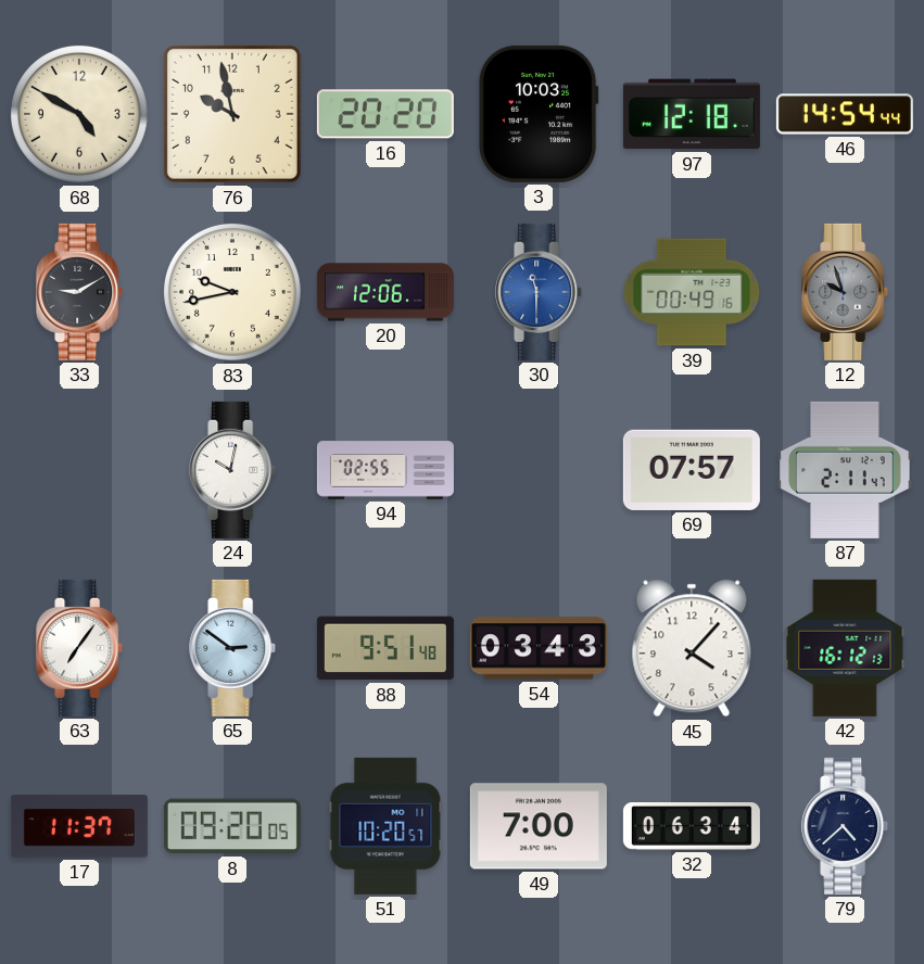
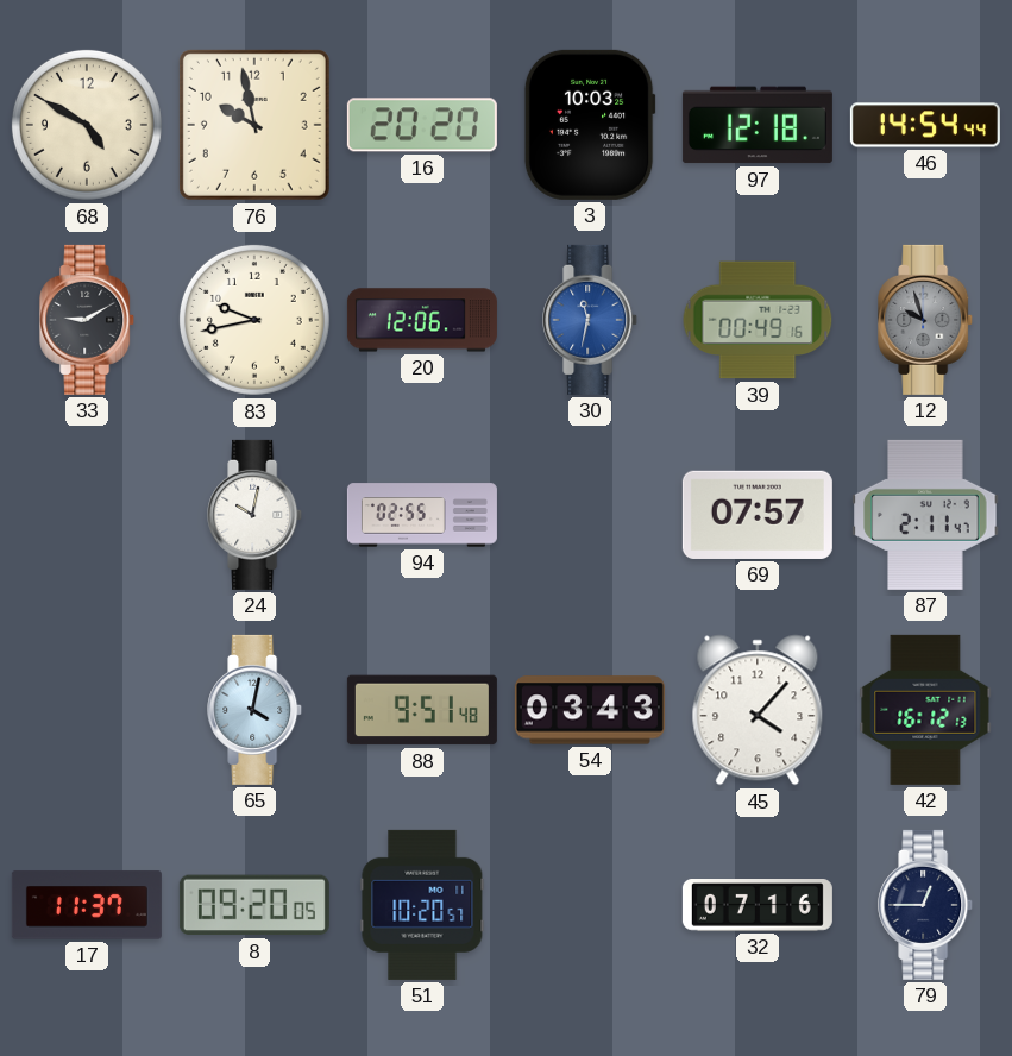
30: 11:30 -> 11:32 (591, 320)
63: 7:06 -> none (80, 648)
65: 2:51 -> 4:02 (256, 710)
49: 7:00 -> none (539, 826)
32: 06:34 -> 07:16 (758, 906)
79: 4:38 -> 12:45 (926, 905)
